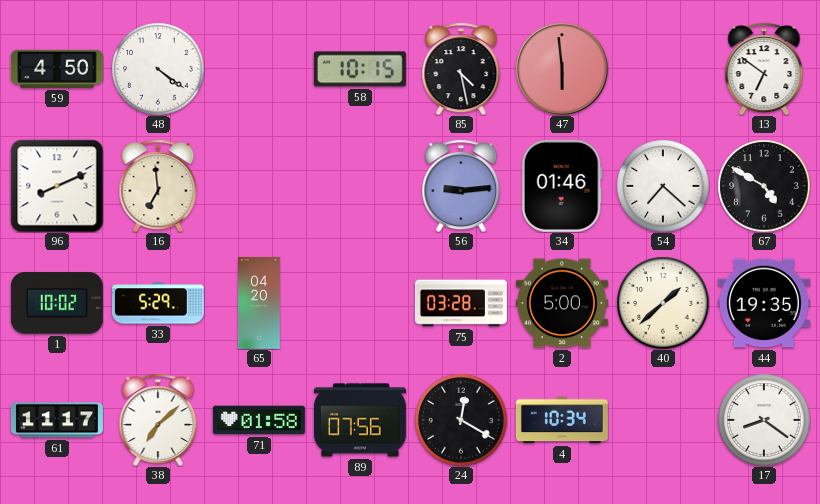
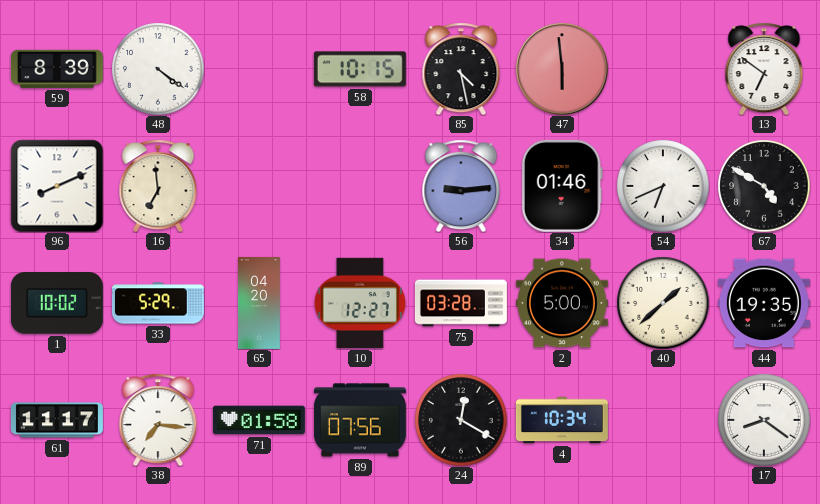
59: 4:50 -> 8:39 (57, 69)
54: 7:22 -> 6:41 (663, 186)
10: none -> 12:27 (360, 303)
38: 7:08 -> 7:16 (158, 420)
